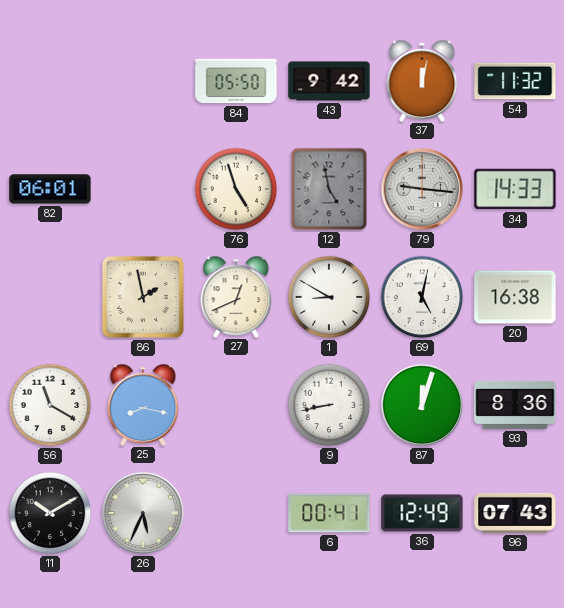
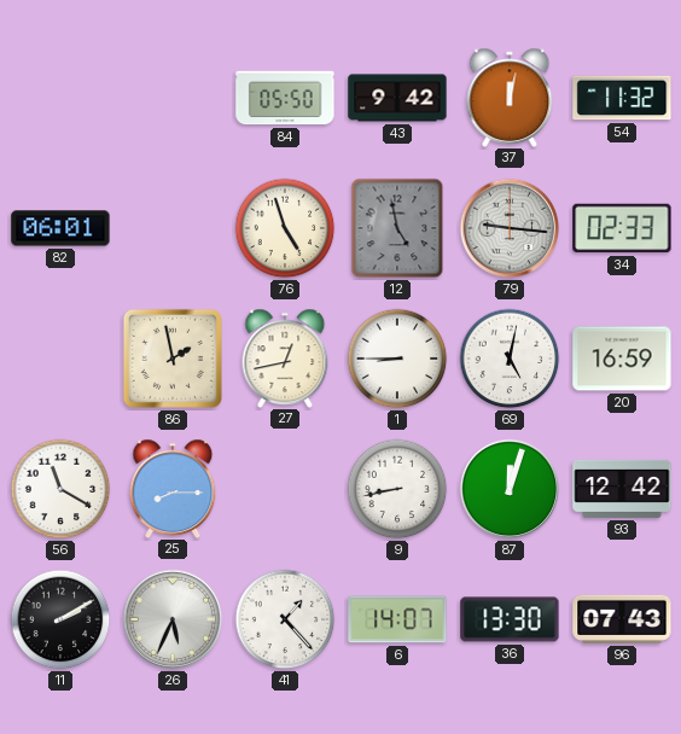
34: 14:33 -> 02:33 (622, 228)
27: 12:41 -> 12:43 (285, 357)
1: 8:50 -> 8:45 (397, 359)
20: 16:38 -> 16:59 (622, 359)
25: 8:17 -> 8:15 (173, 488)
93: 8:36 -> 12:42 (622, 489)
11: 10:10 -> 2:10 (60, 619)
41: none -> 1:23 (285, 619)
6: 00:41 -> 14:07 (397, 619)
36: 12:49 -> 13:30 (510, 619)
